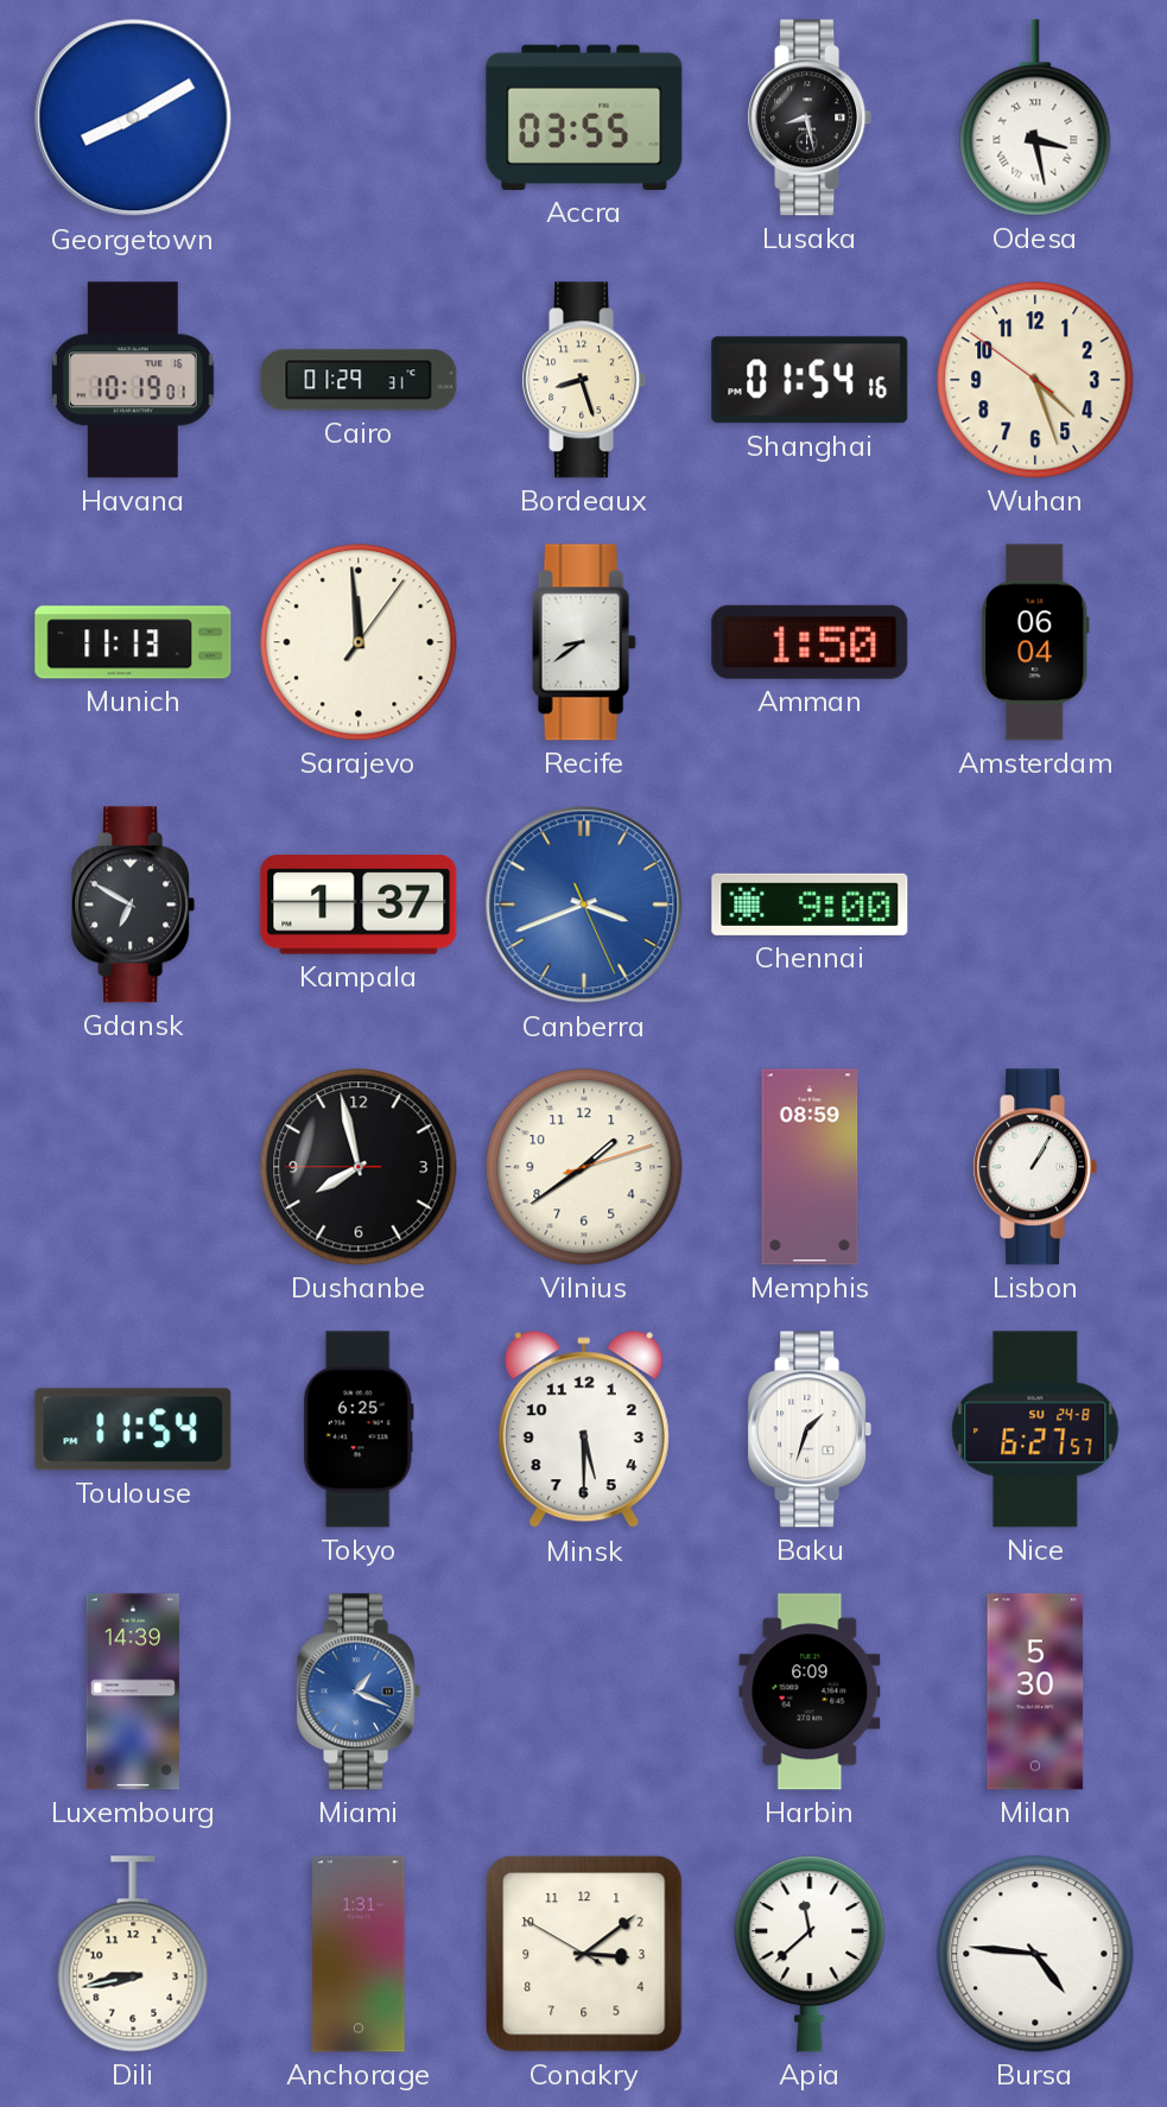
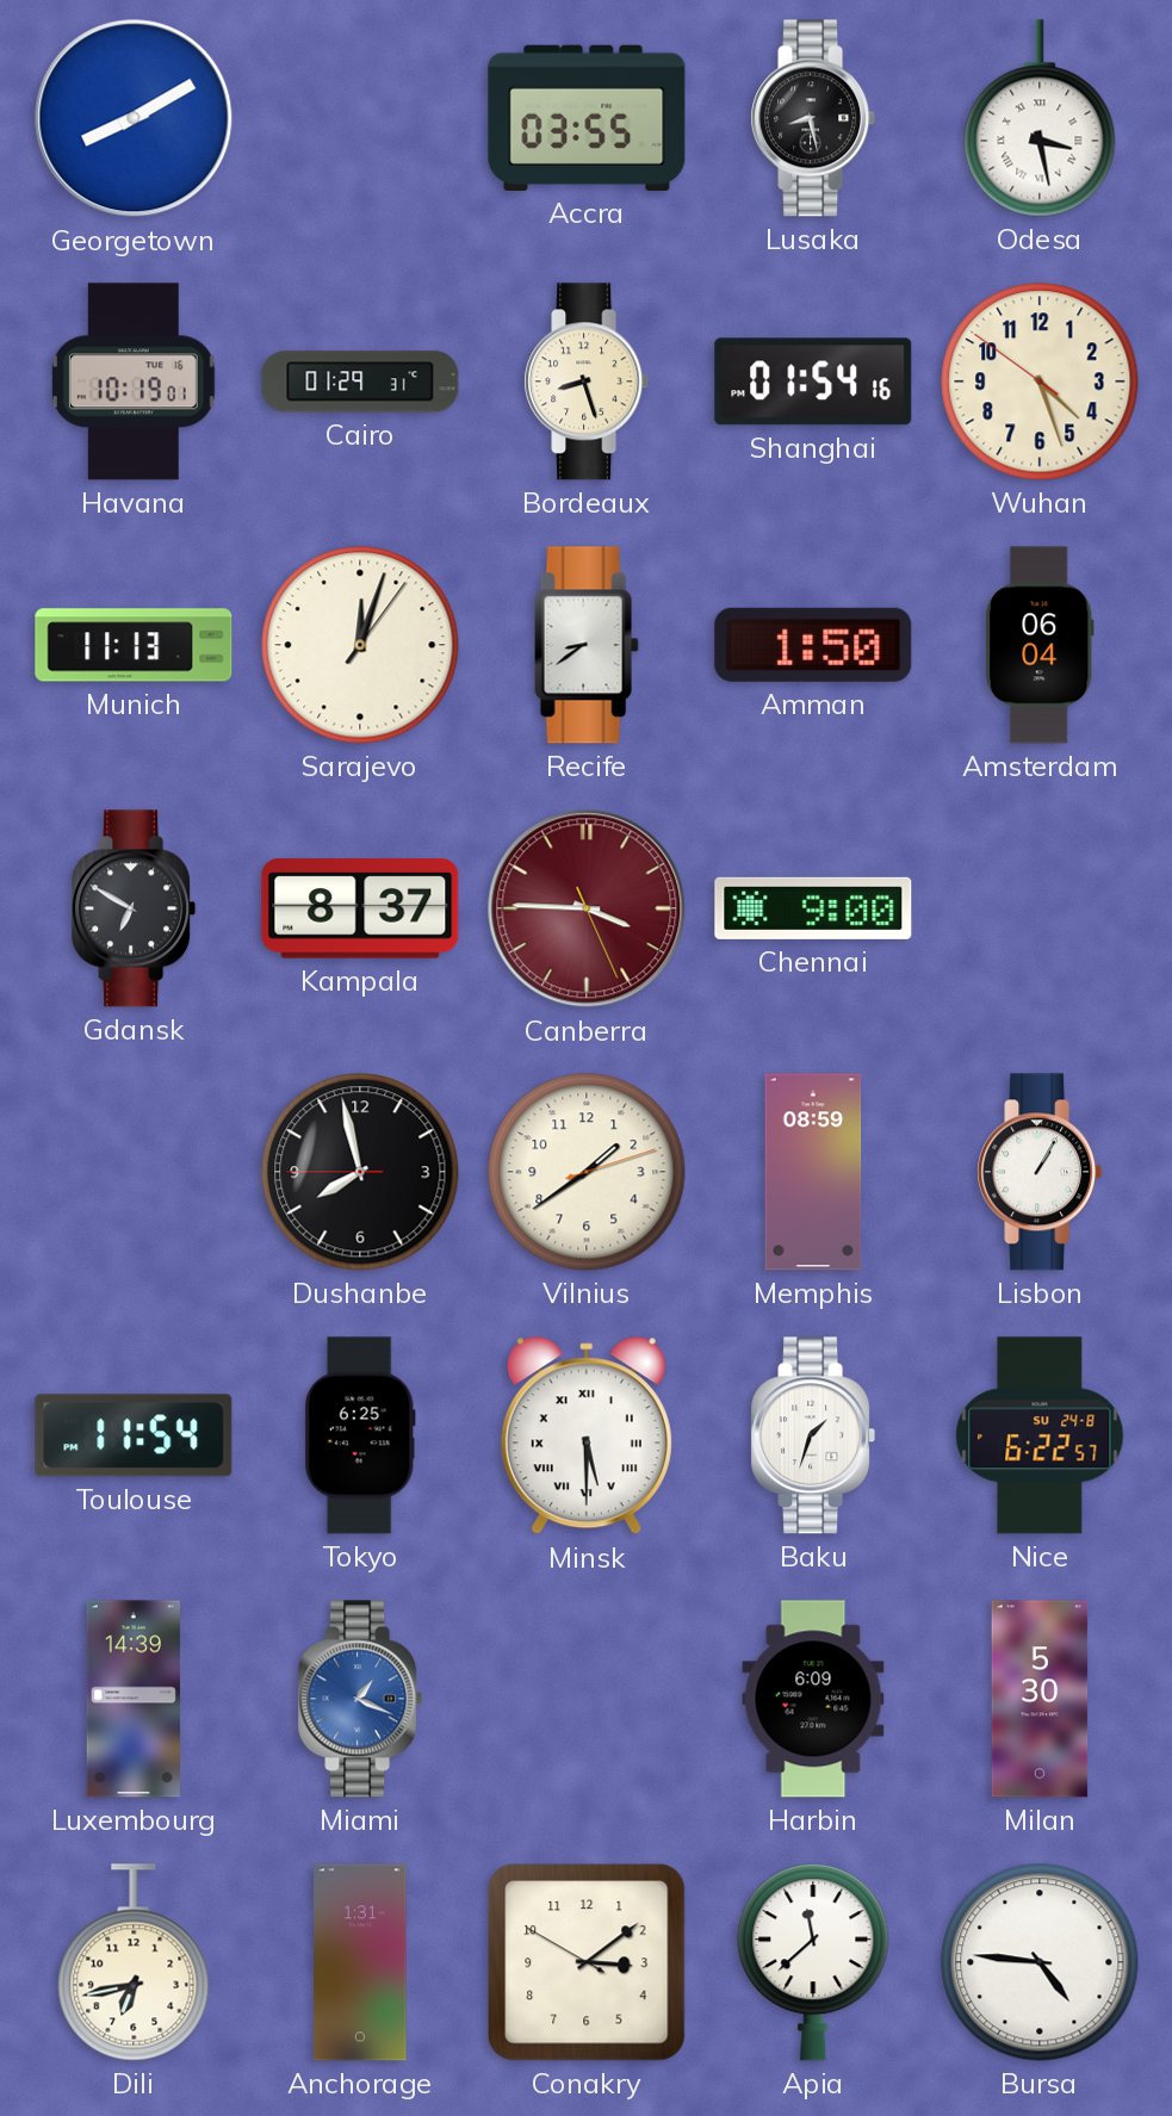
Sarajevo: 11:59 -> 12:03 (360, 645)
Kampala: 1:37 -> 8:37 (360, 908)
Canberra: 3:41 -> 3:45 (587, 908)
Canberra dial: blue -> burgundy (587, 908)
Minsk numerals: Arabic -> Roman (587, 1436)
Nice: 6:27 -> 6:22 (1040, 1435)
Dili: 8:43 -> 6:43 (134, 1962)
